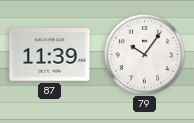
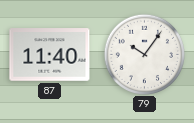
87: 11:39 -> 11:40 (50, 55)
